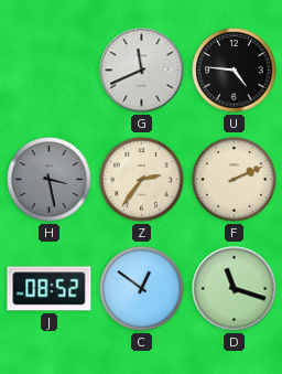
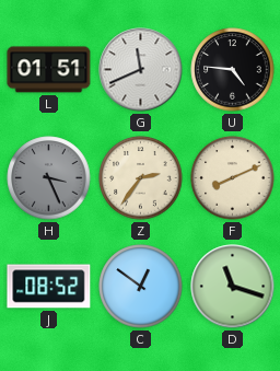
L: none -> 01:51 (49, 70)
H: 3:28 -> 3:26 (49, 178)
F: 2:11 -> 8:11 (233, 178)
